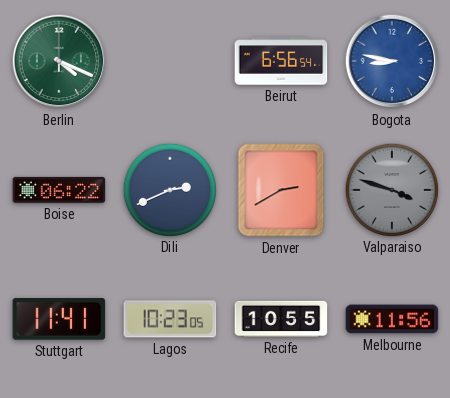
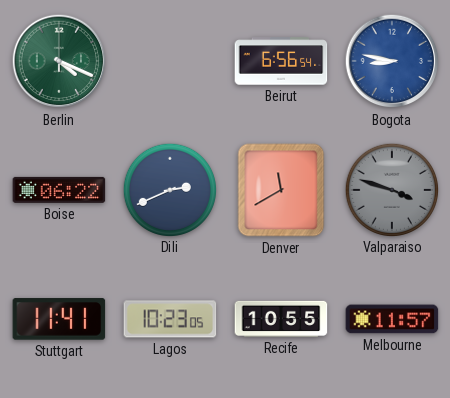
Denver: 2:40 -> 11:40 (281, 190)
Melbourne: 11:56 -> 11:57 (392, 319)
